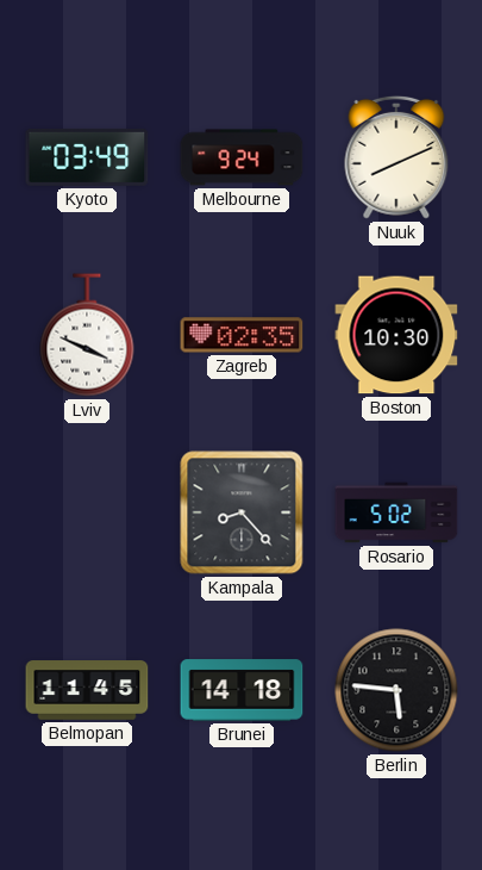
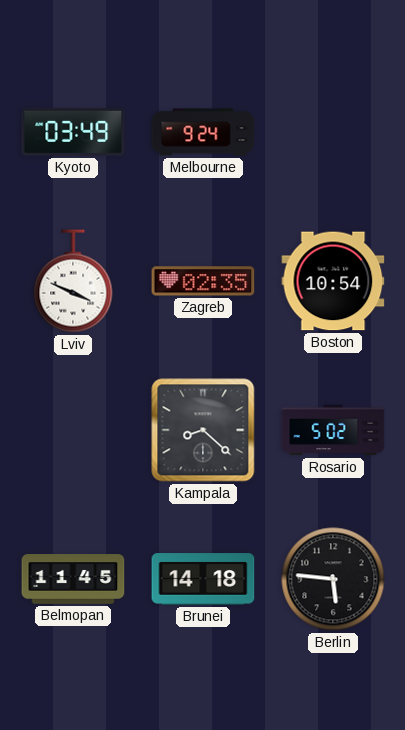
Nuuk: 8:11 -> none (396, 157)
Boston: 10:30 -> 10:54 (333, 281)
Kampala: 8:23 -> 8:22 (203, 430)
